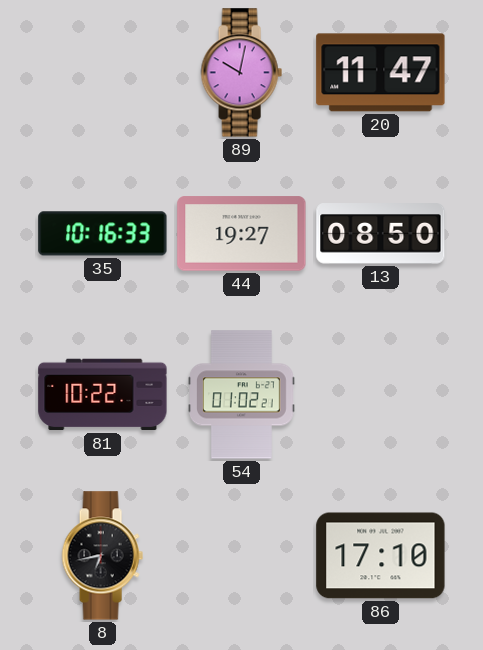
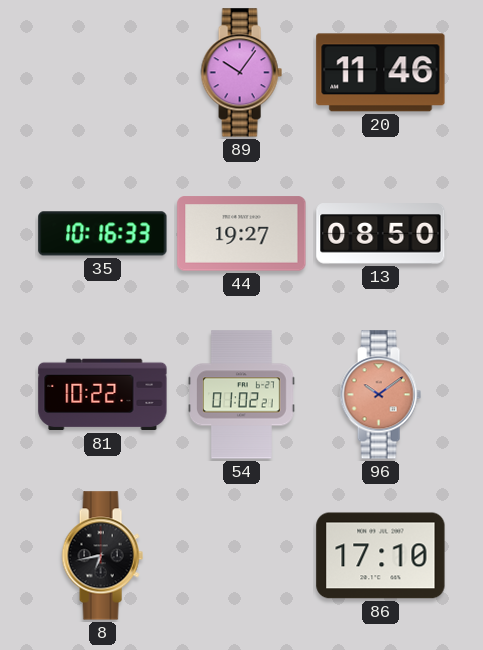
89: 10:02 -> 10:06 (241, 73)
20: 11:47 -> 11:46 (381, 73)
96: none -> 10:09 (380, 395)
